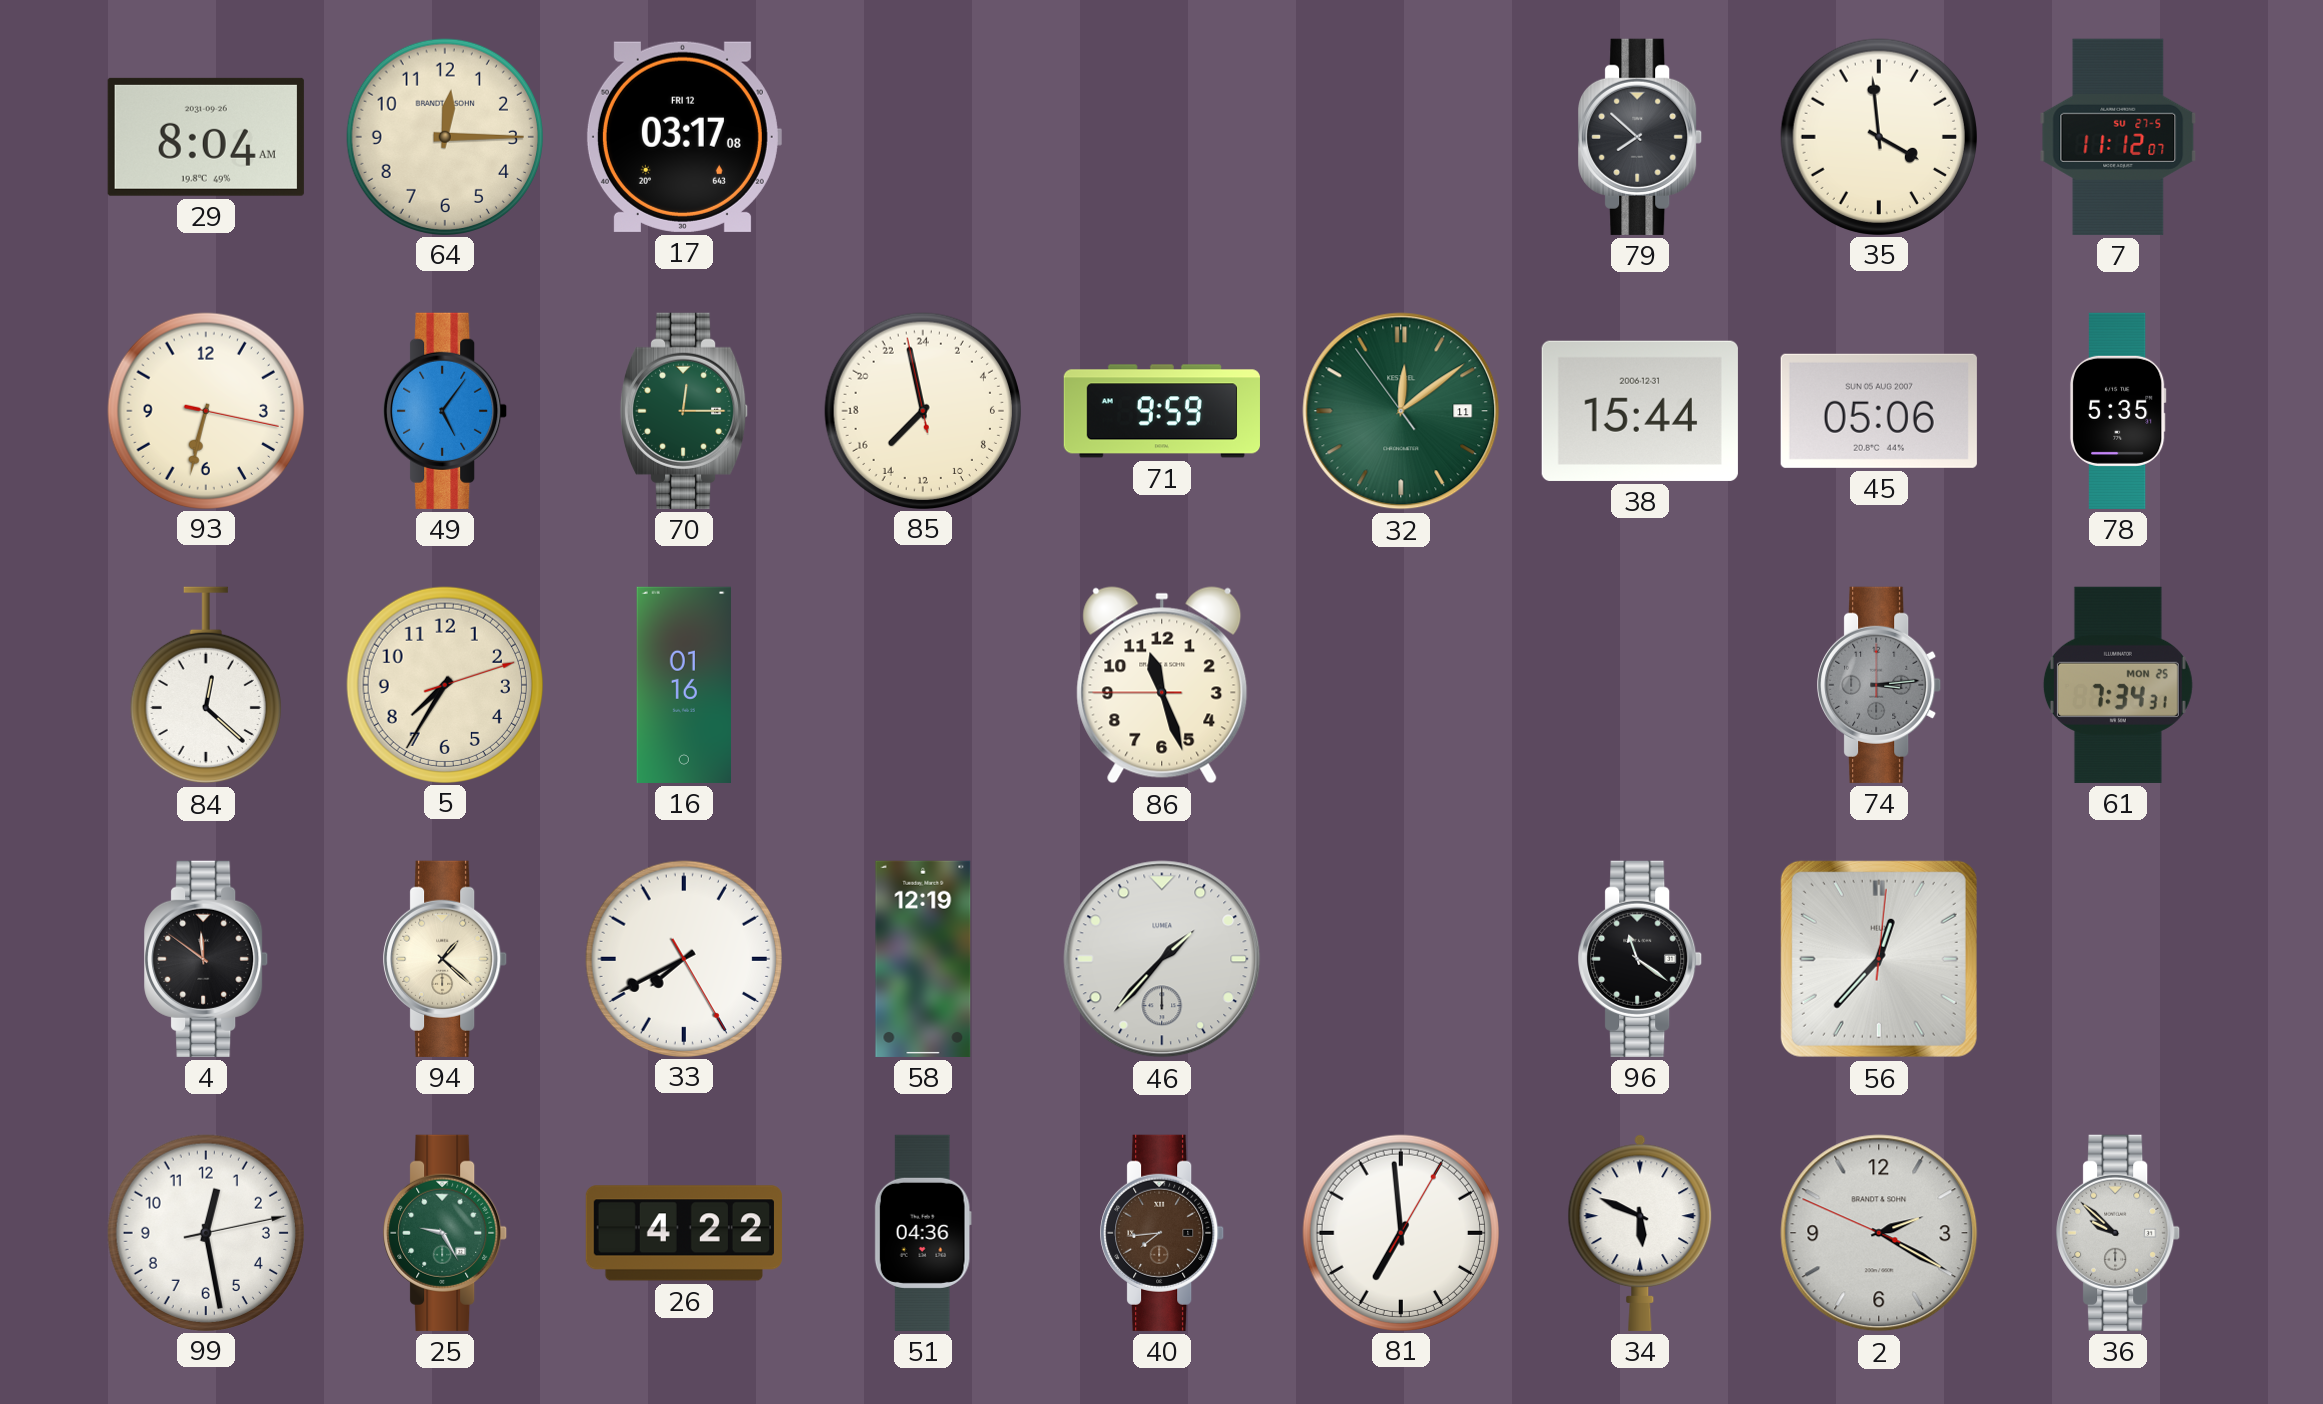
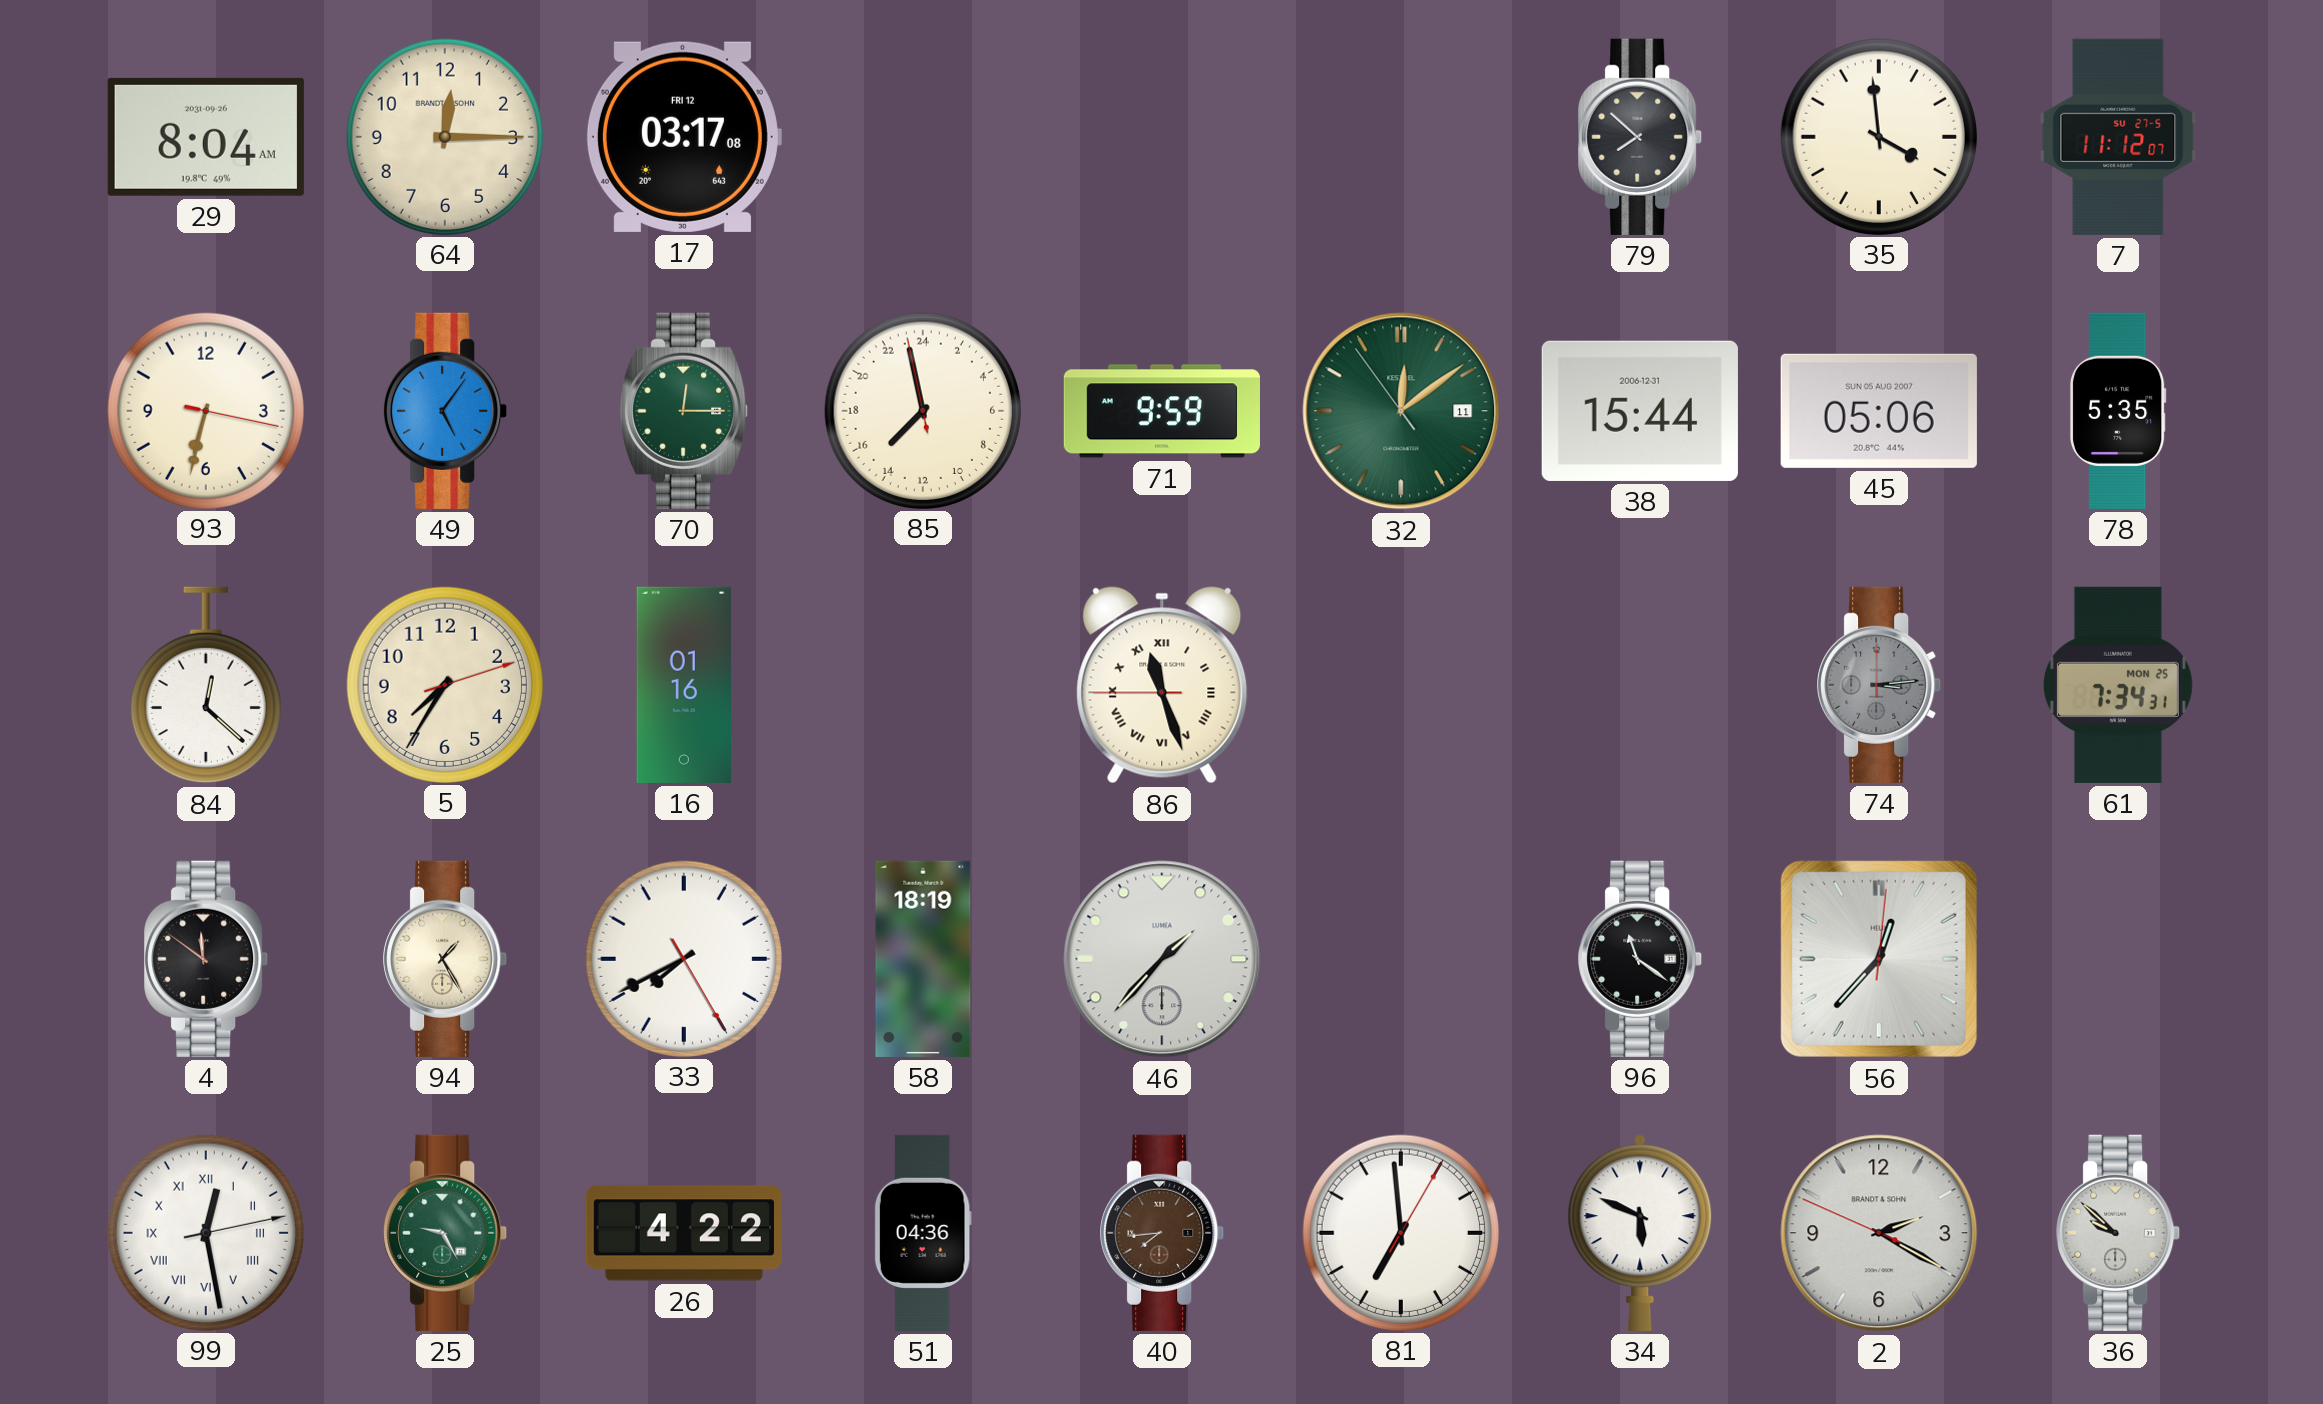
86 numerals: Arabic -> Roman (1162, 685)
94: 1:22 -> 1:25 (446, 959)
58: 12:19 -> 18:19 (923, 959)
99 numerals: Arabic -> Roman (205, 1232)
